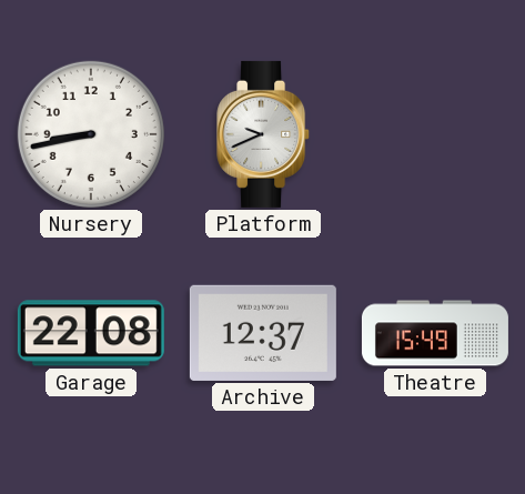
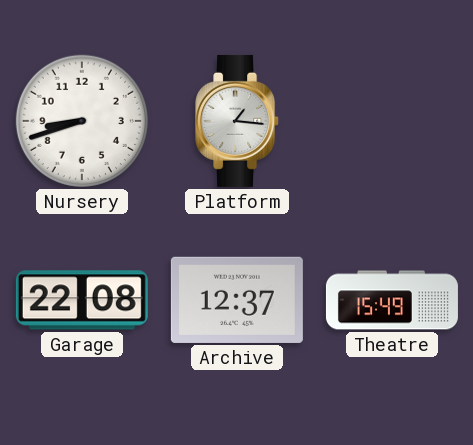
Nursery: 8:43 -> 8:42 (82, 121)
Platform: 9:41 -> 1:16 (238, 121)
